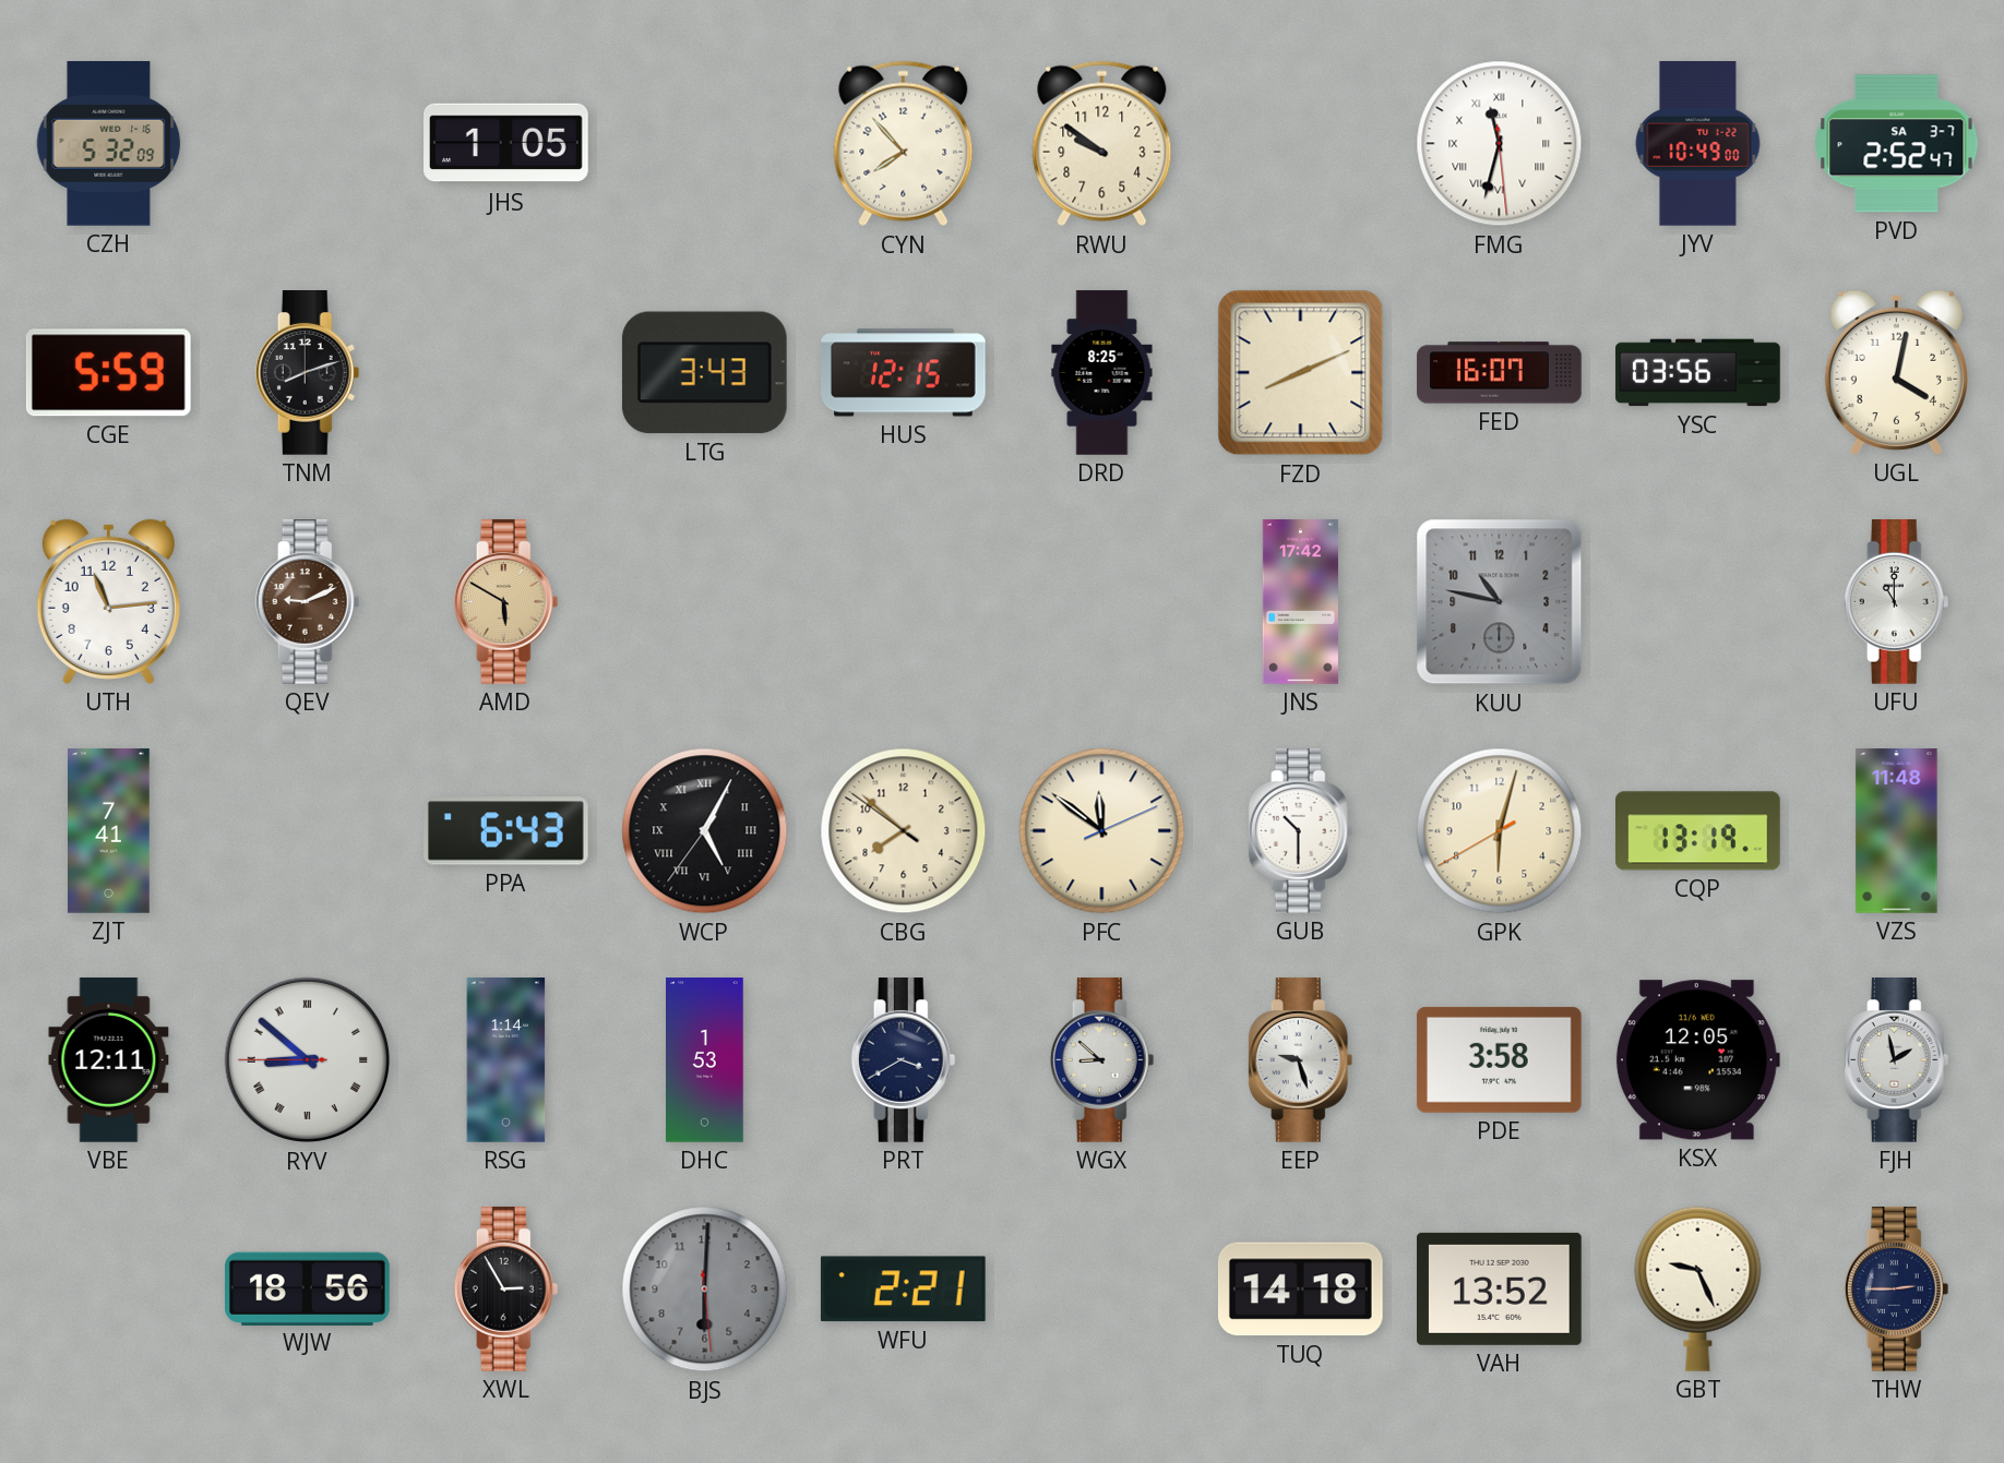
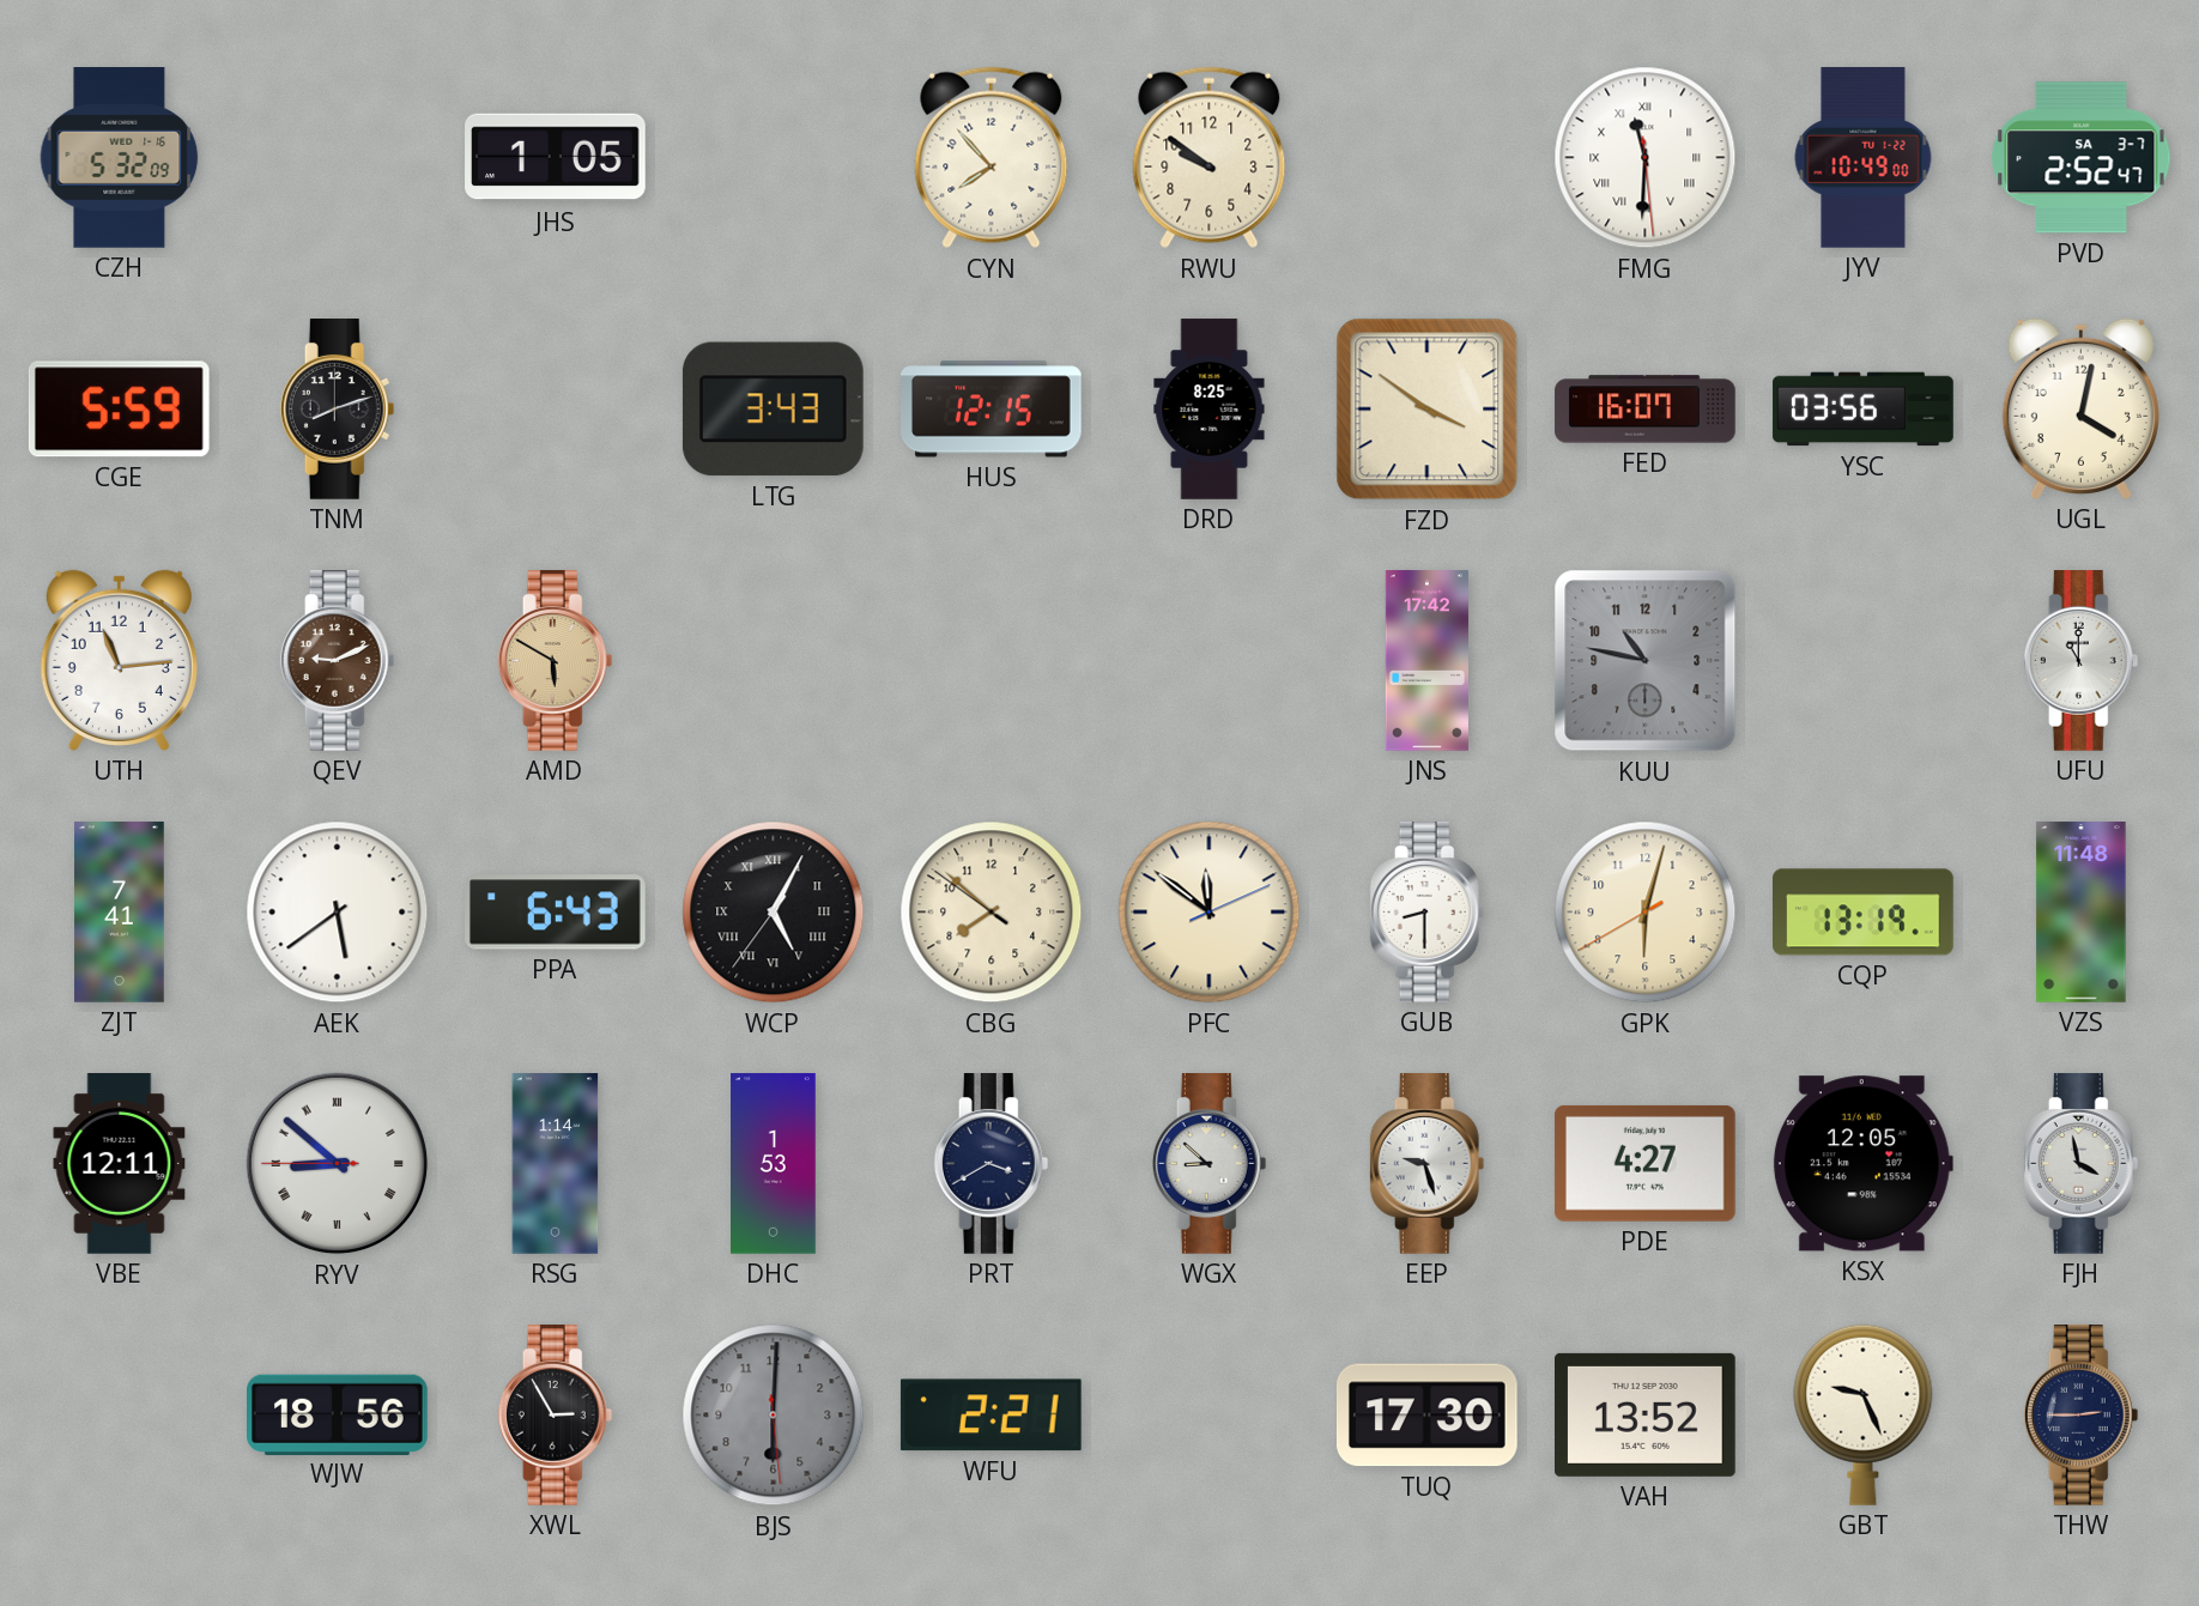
FMG: 11:32 -> 11:30 (1646, 158)
FZD: 8:11 -> 3:51 (1428, 410)
AEK: none -> 5:39 (338, 913)
GUB: 10:30 -> 8:30 (1428, 913)
PDE: 3:58 -> 4:27 (1644, 1163)
FJH: 1:58 -> 3:58 (2082, 1164)
TUQ: 14:18 -> 17:30 (1426, 1416)
